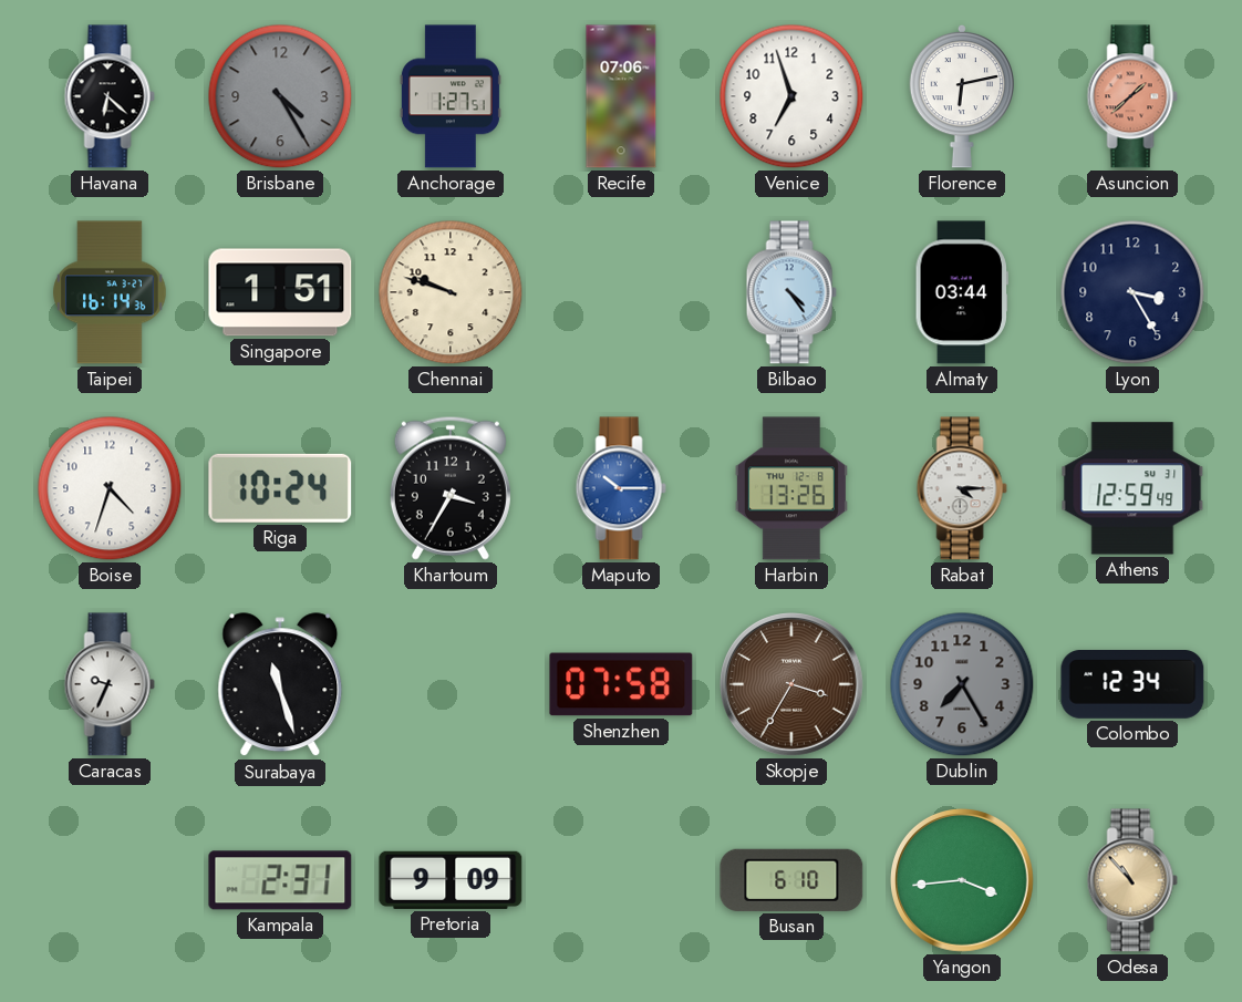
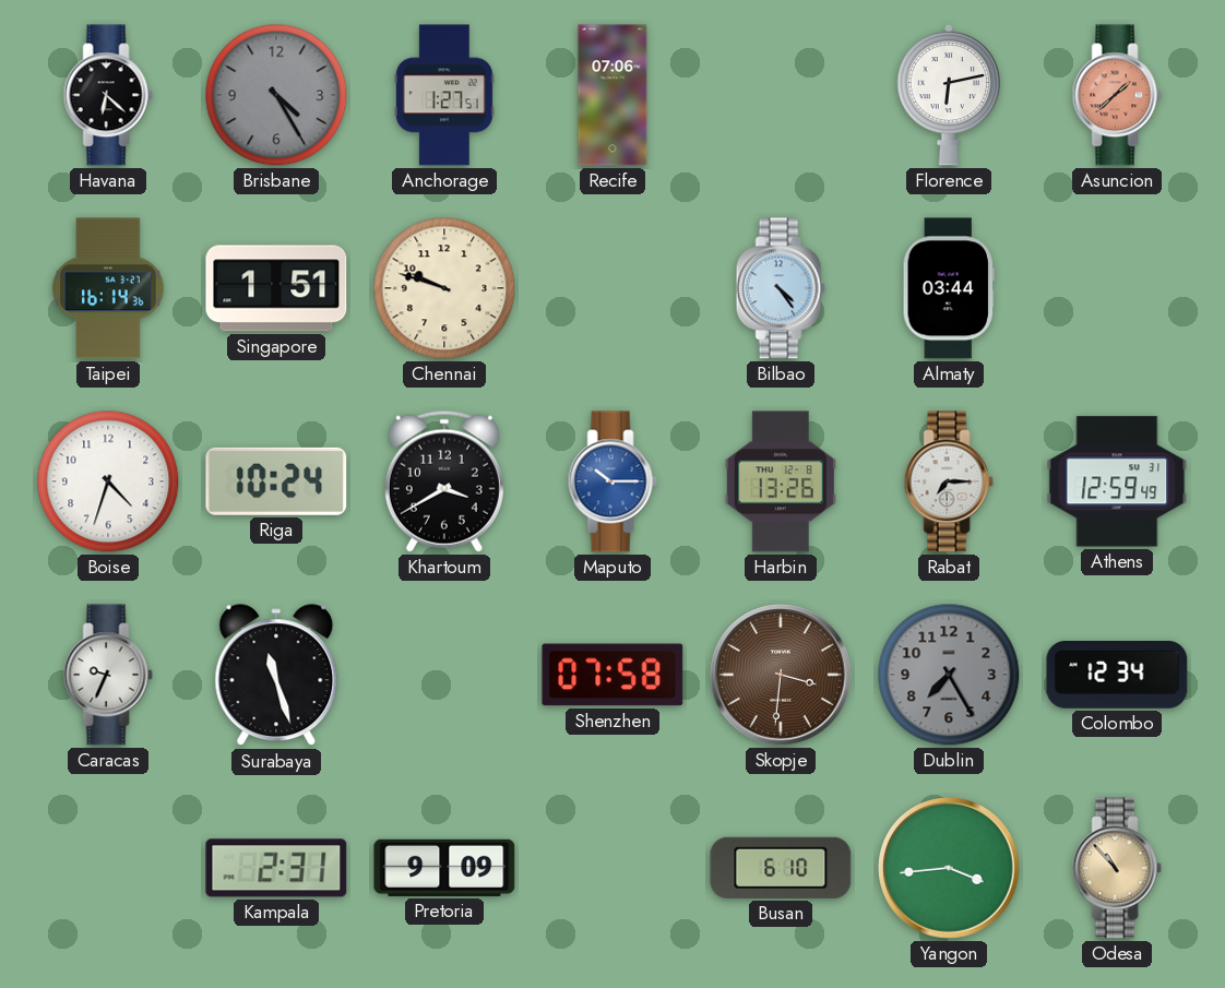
Venice: 6:57 -> none (791, 96)
Lyon: 3:25 -> none (1132, 292)
Khartoum: 3:35 -> 3:40 (444, 481)
Rabat: 4:15 -> 7:15 (949, 481)
Skopje: 3:35 -> 3:31 (782, 676)
